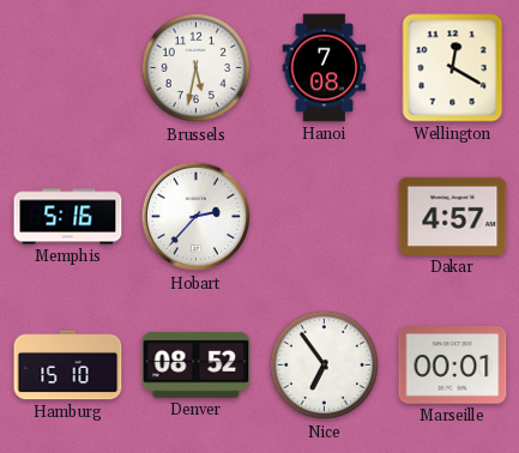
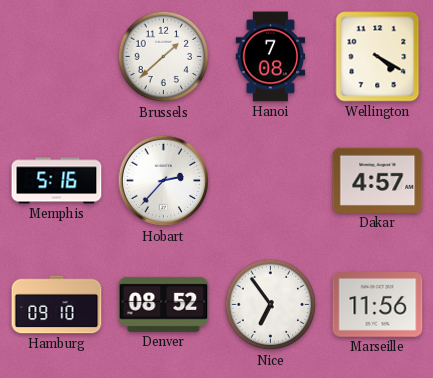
Brussels: 5:32 -> 1:38 (164, 57)
Wellington: 12:20 -> 4:20 (378, 57)
Hamburg: 15:10 -> 09:10 (57, 305)
Marseille: 00:01 -> 11:56 (378, 305)
